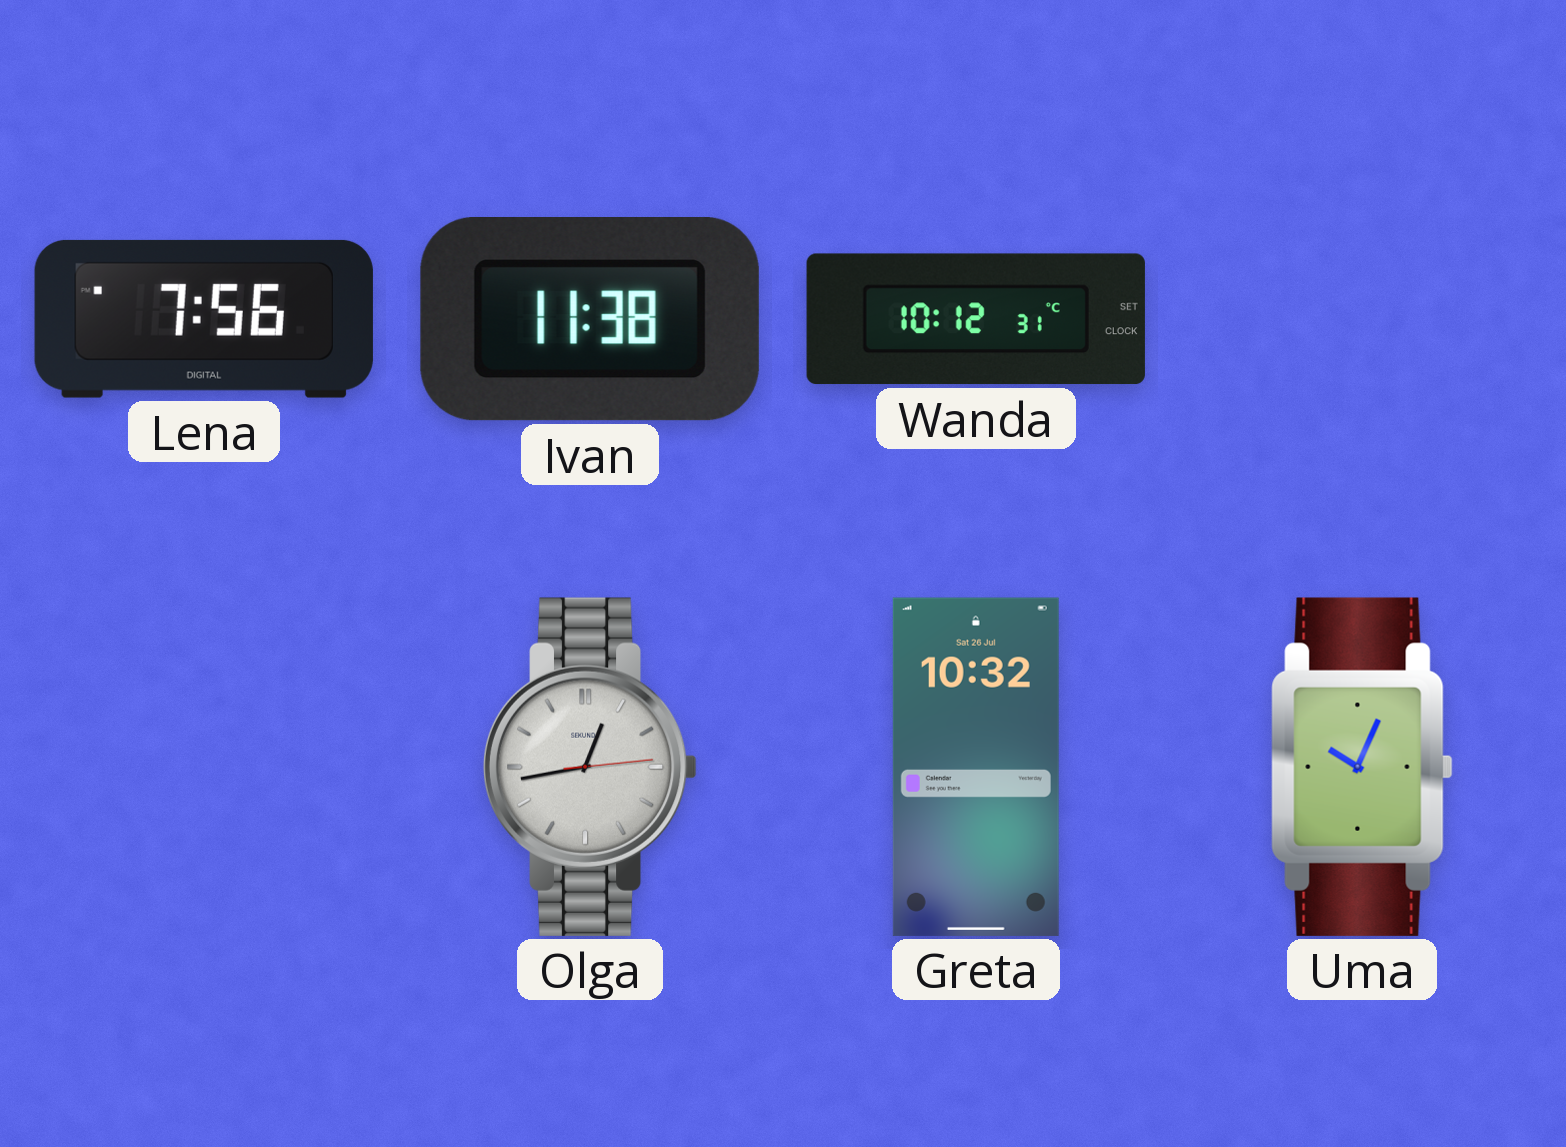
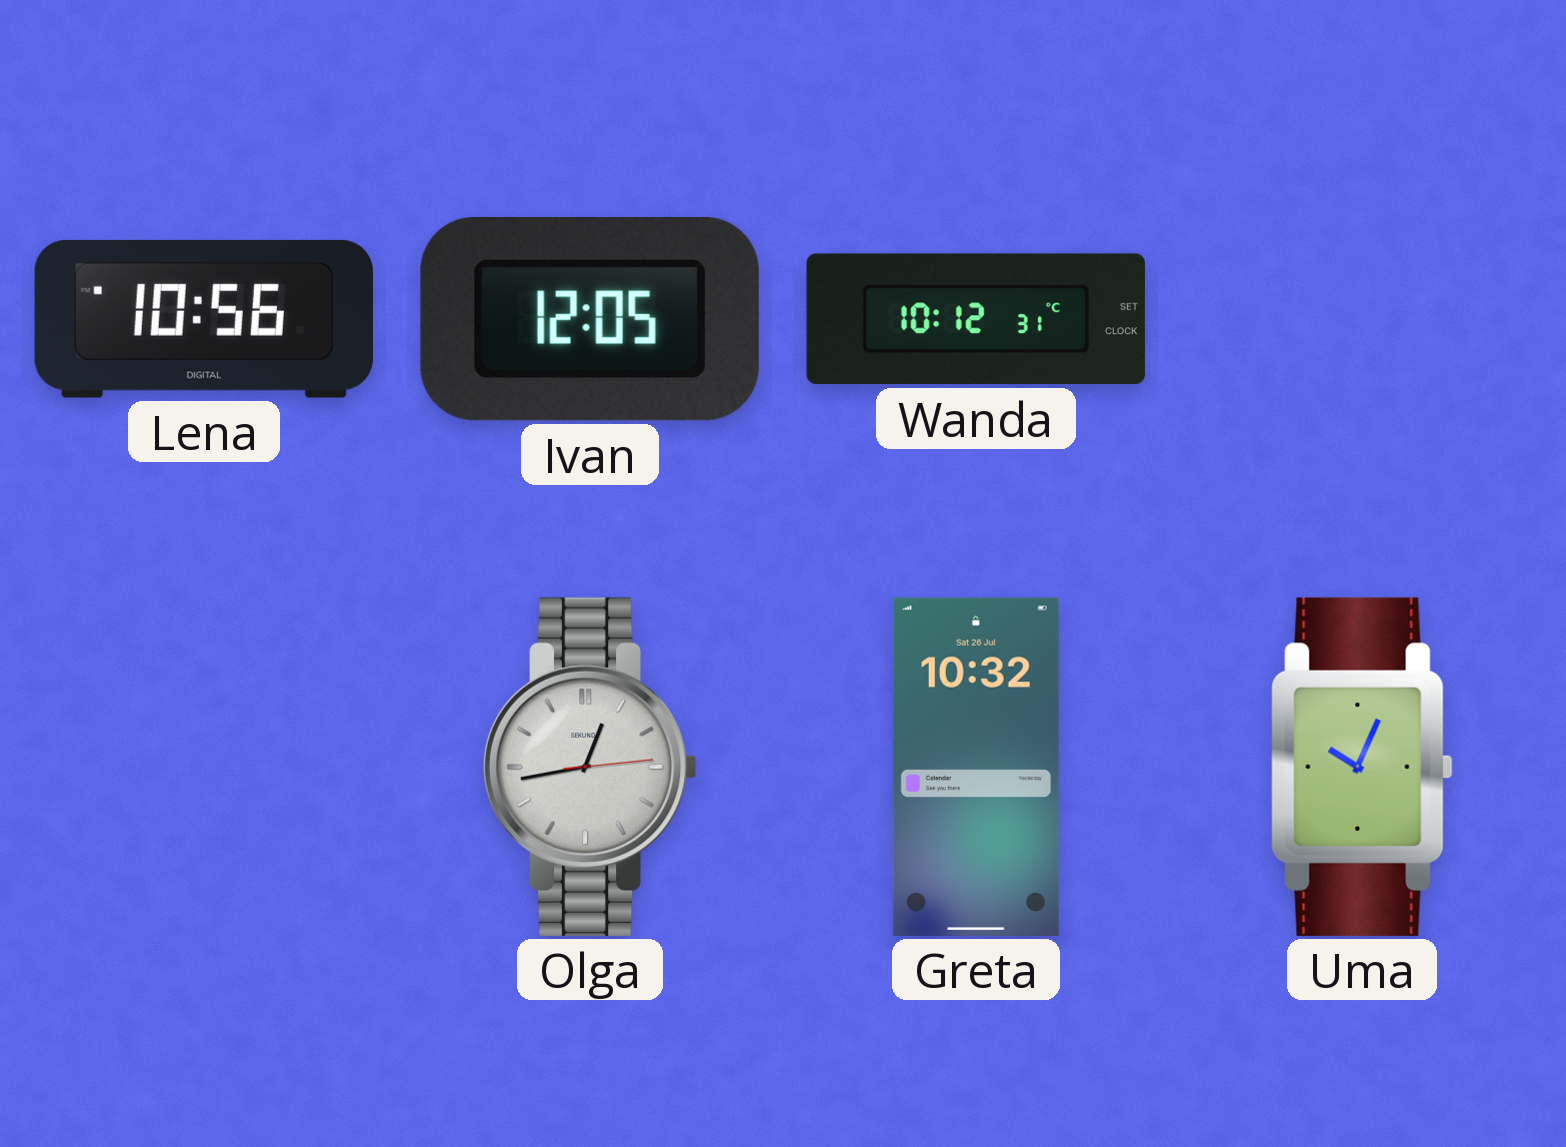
Lena: 7:56 -> 10:56 (204, 319)
Ivan: 11:38 -> 12:05 (590, 320)
